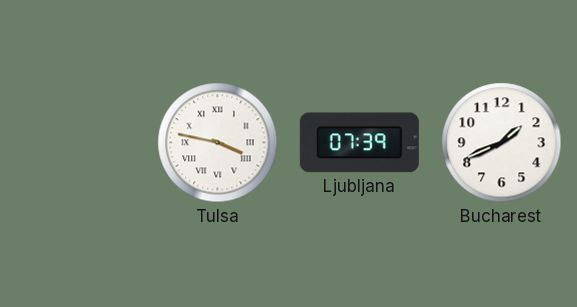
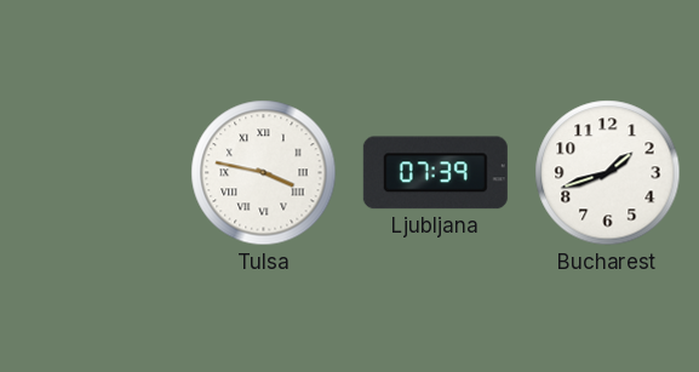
Bucharest: 1:41 -> 1:42 (608, 173)
